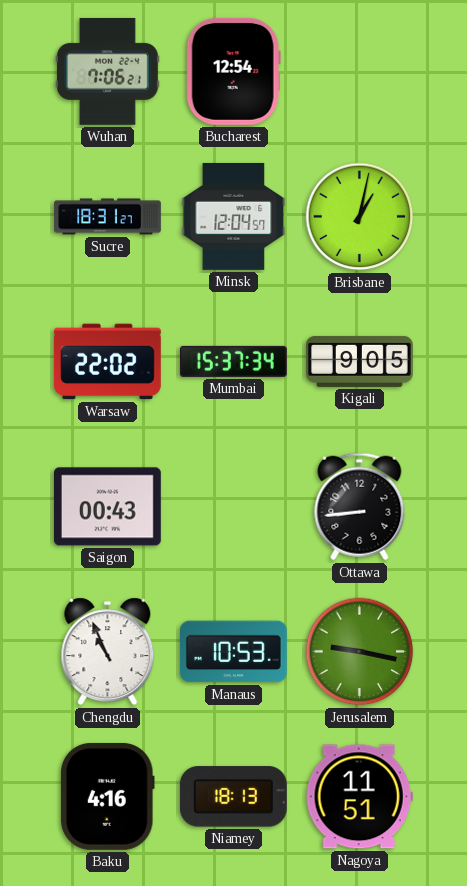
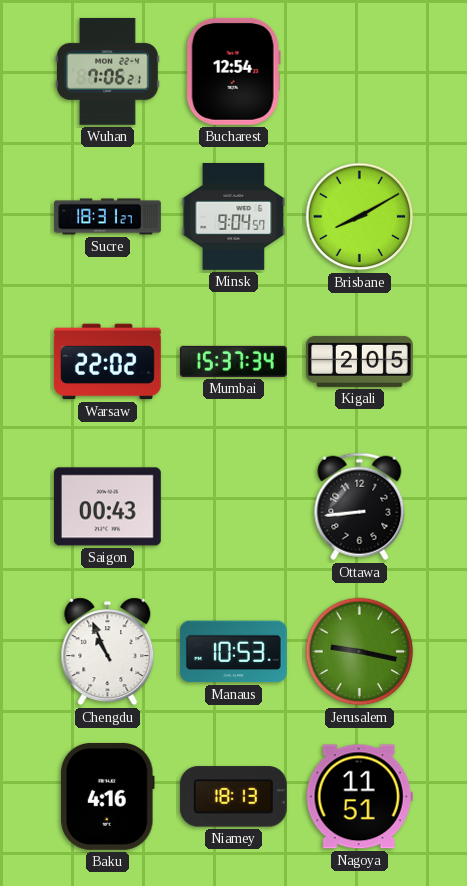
Minsk: 12:04 -> 9:04 (234, 216)
Brisbane: 1:02 -> 8:10 (360, 217)
Kigali: 9:05 -> 2:05 (360, 361)
